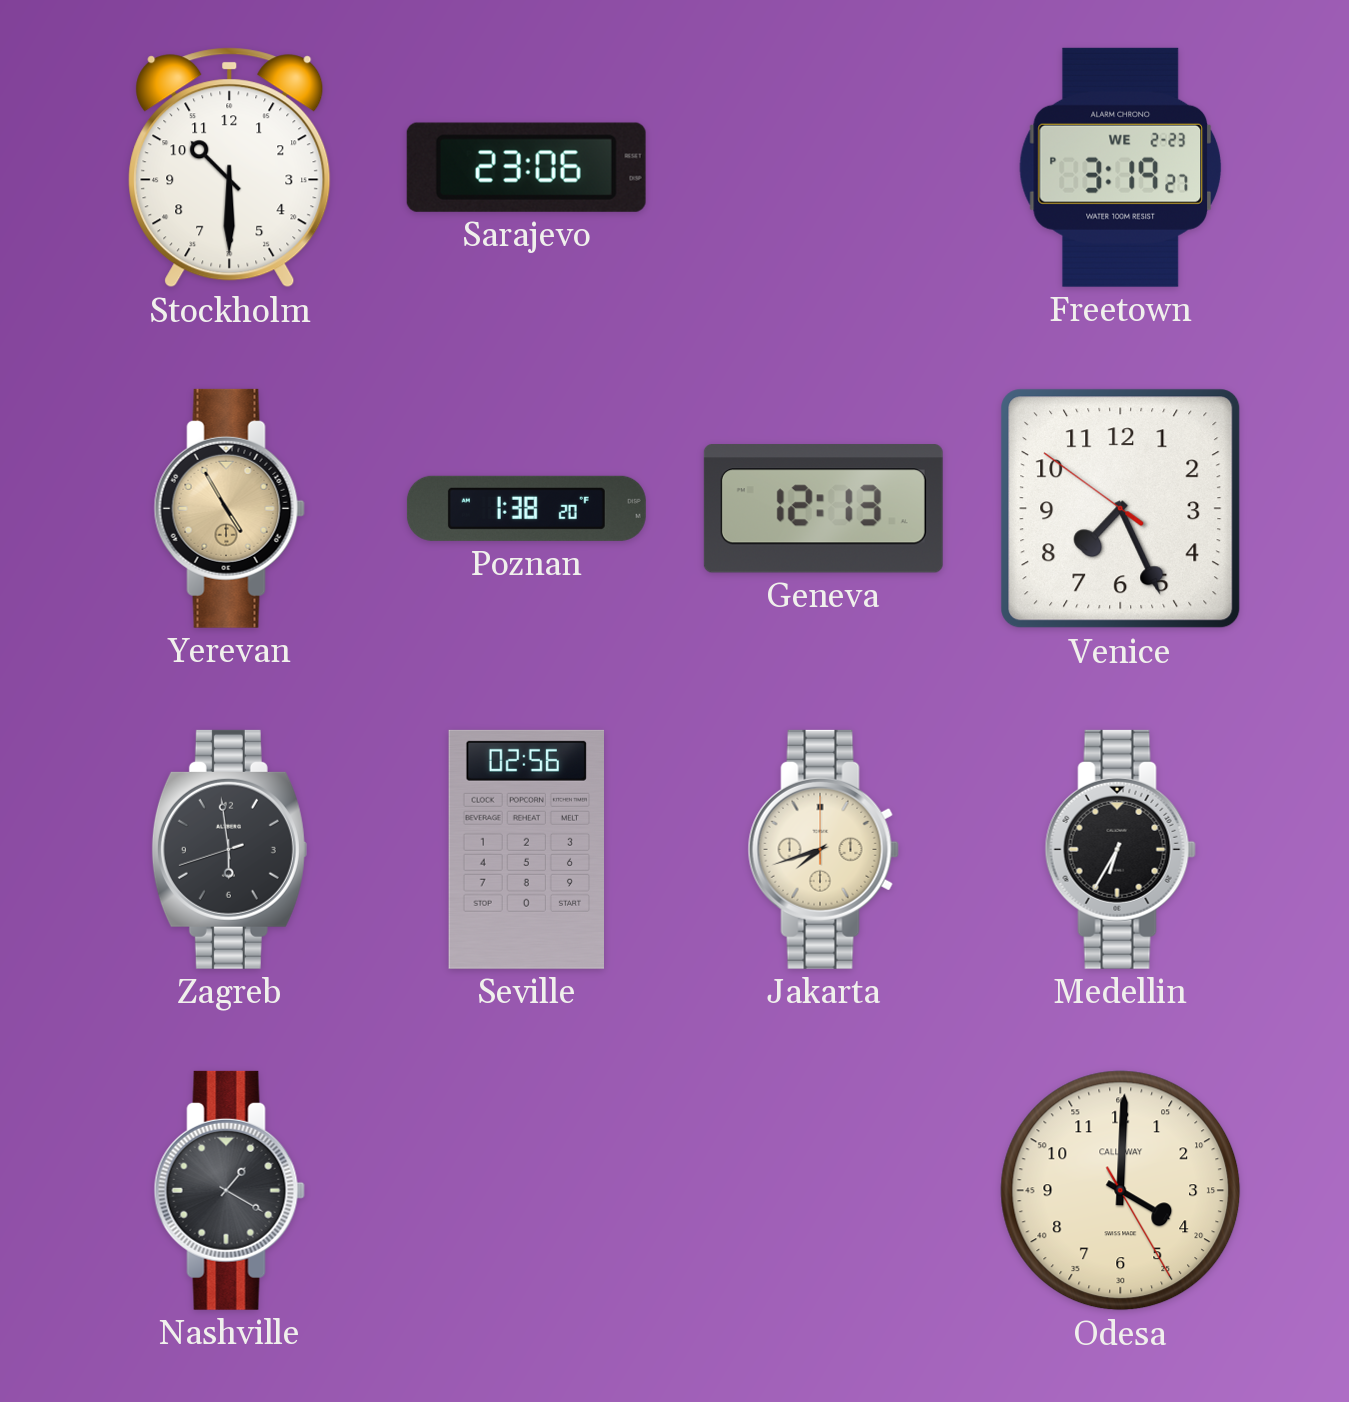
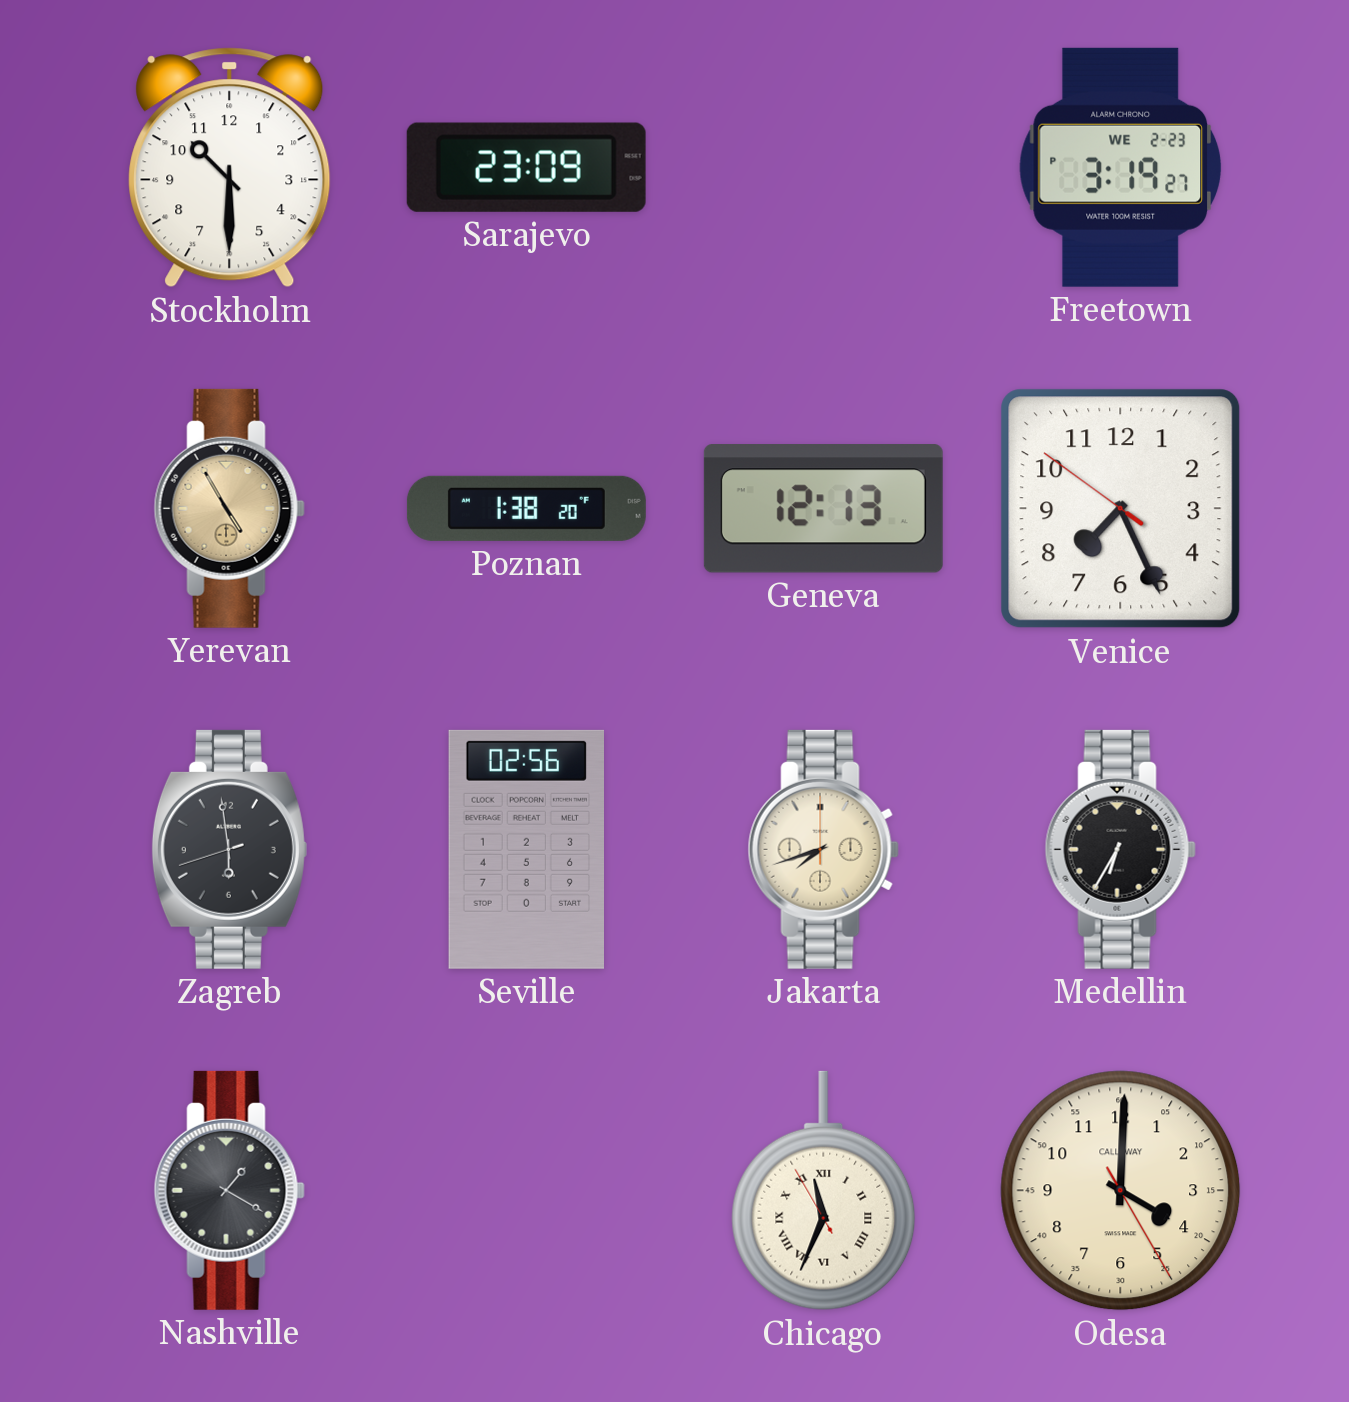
Sarajevo: 23:06 -> 23:09 (526, 167)
Chicago: none -> 11:33 (824, 1191)
